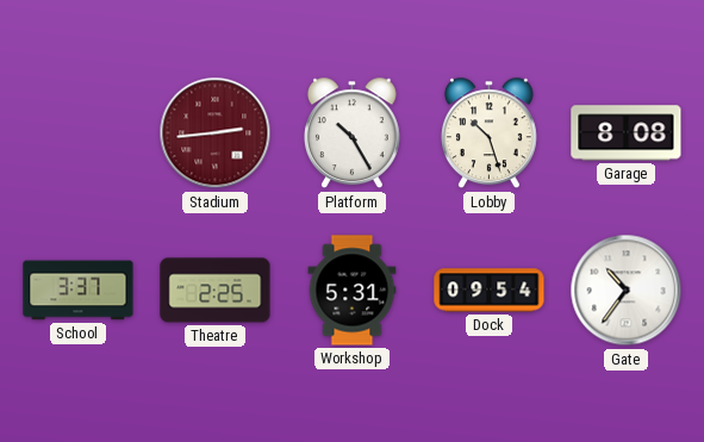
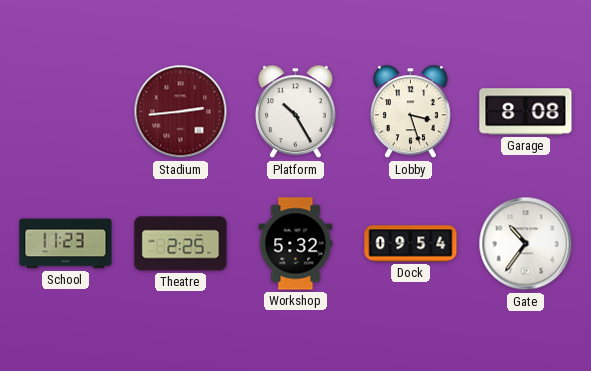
Lobby: 10:27 -> 3:27 (410, 112)
School: 3:37 -> 11:23 (66, 244)
Workshop: 5:31 -> 5:32 (296, 244)
